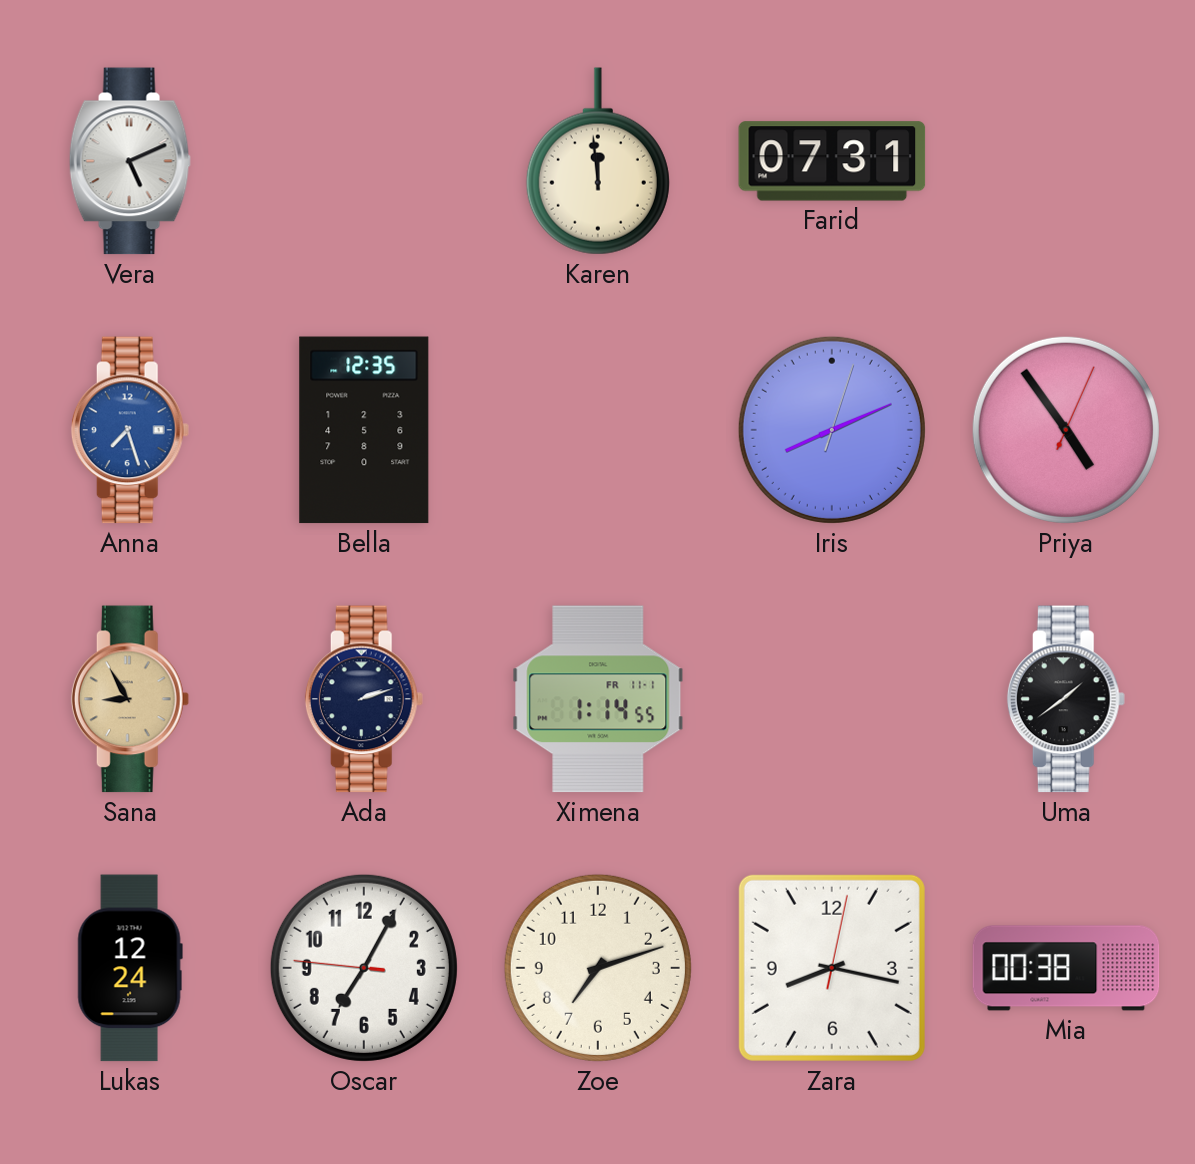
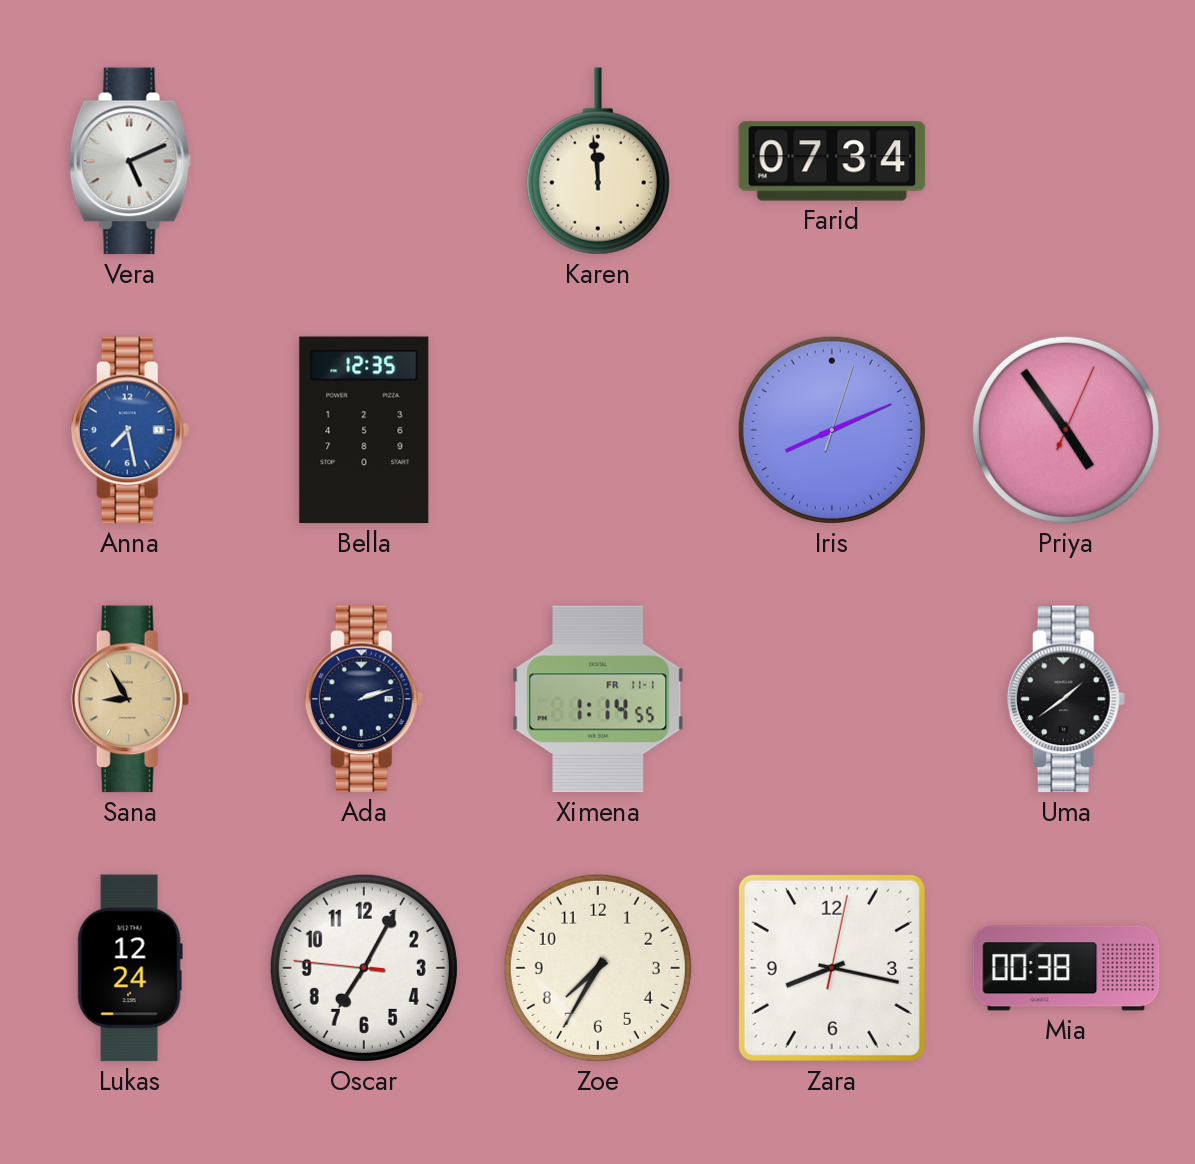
Farid: 07:31 -> 07:34 (832, 161)
Anna: 7:27 -> 7:28 (130, 430)
Zoe: 7:12 -> 7:35 (598, 968)
